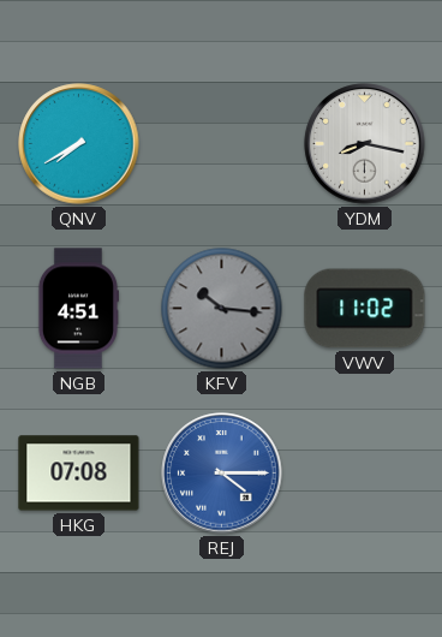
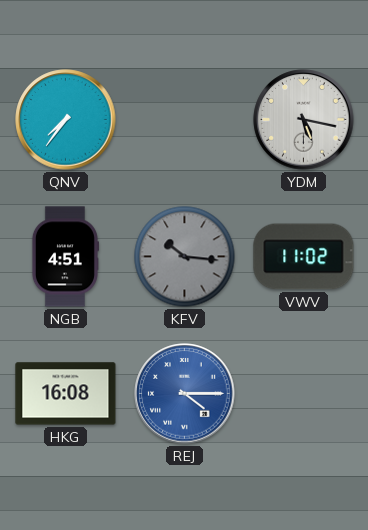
QNV: 7:40 -> 7:36 (66, 120)
YDM: 8:17 -> 5:17 (304, 120)
HKG: 07:08 -> 16:08 (66, 394)
